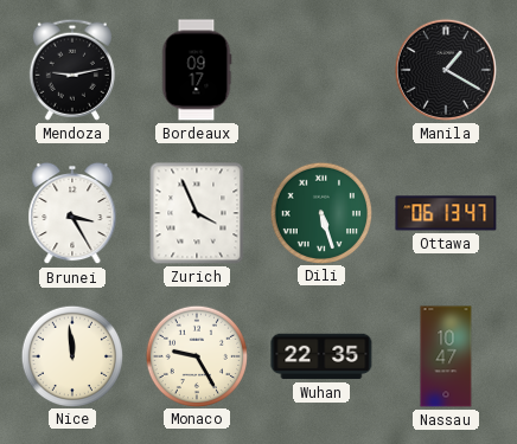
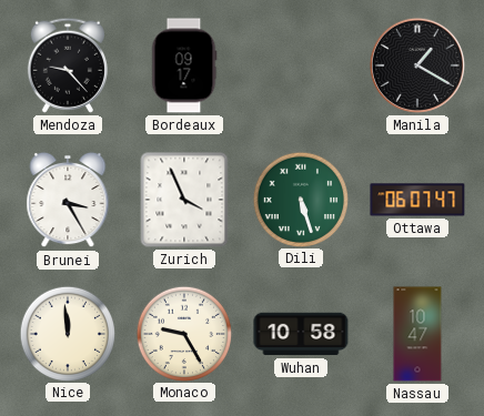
Mendoza: 9:13 -> 9:23 (68, 65)
Ottawa: 06:13 -> 06:07 (417, 200)
Wuhan: 22:35 -> 10:58 (301, 334)
